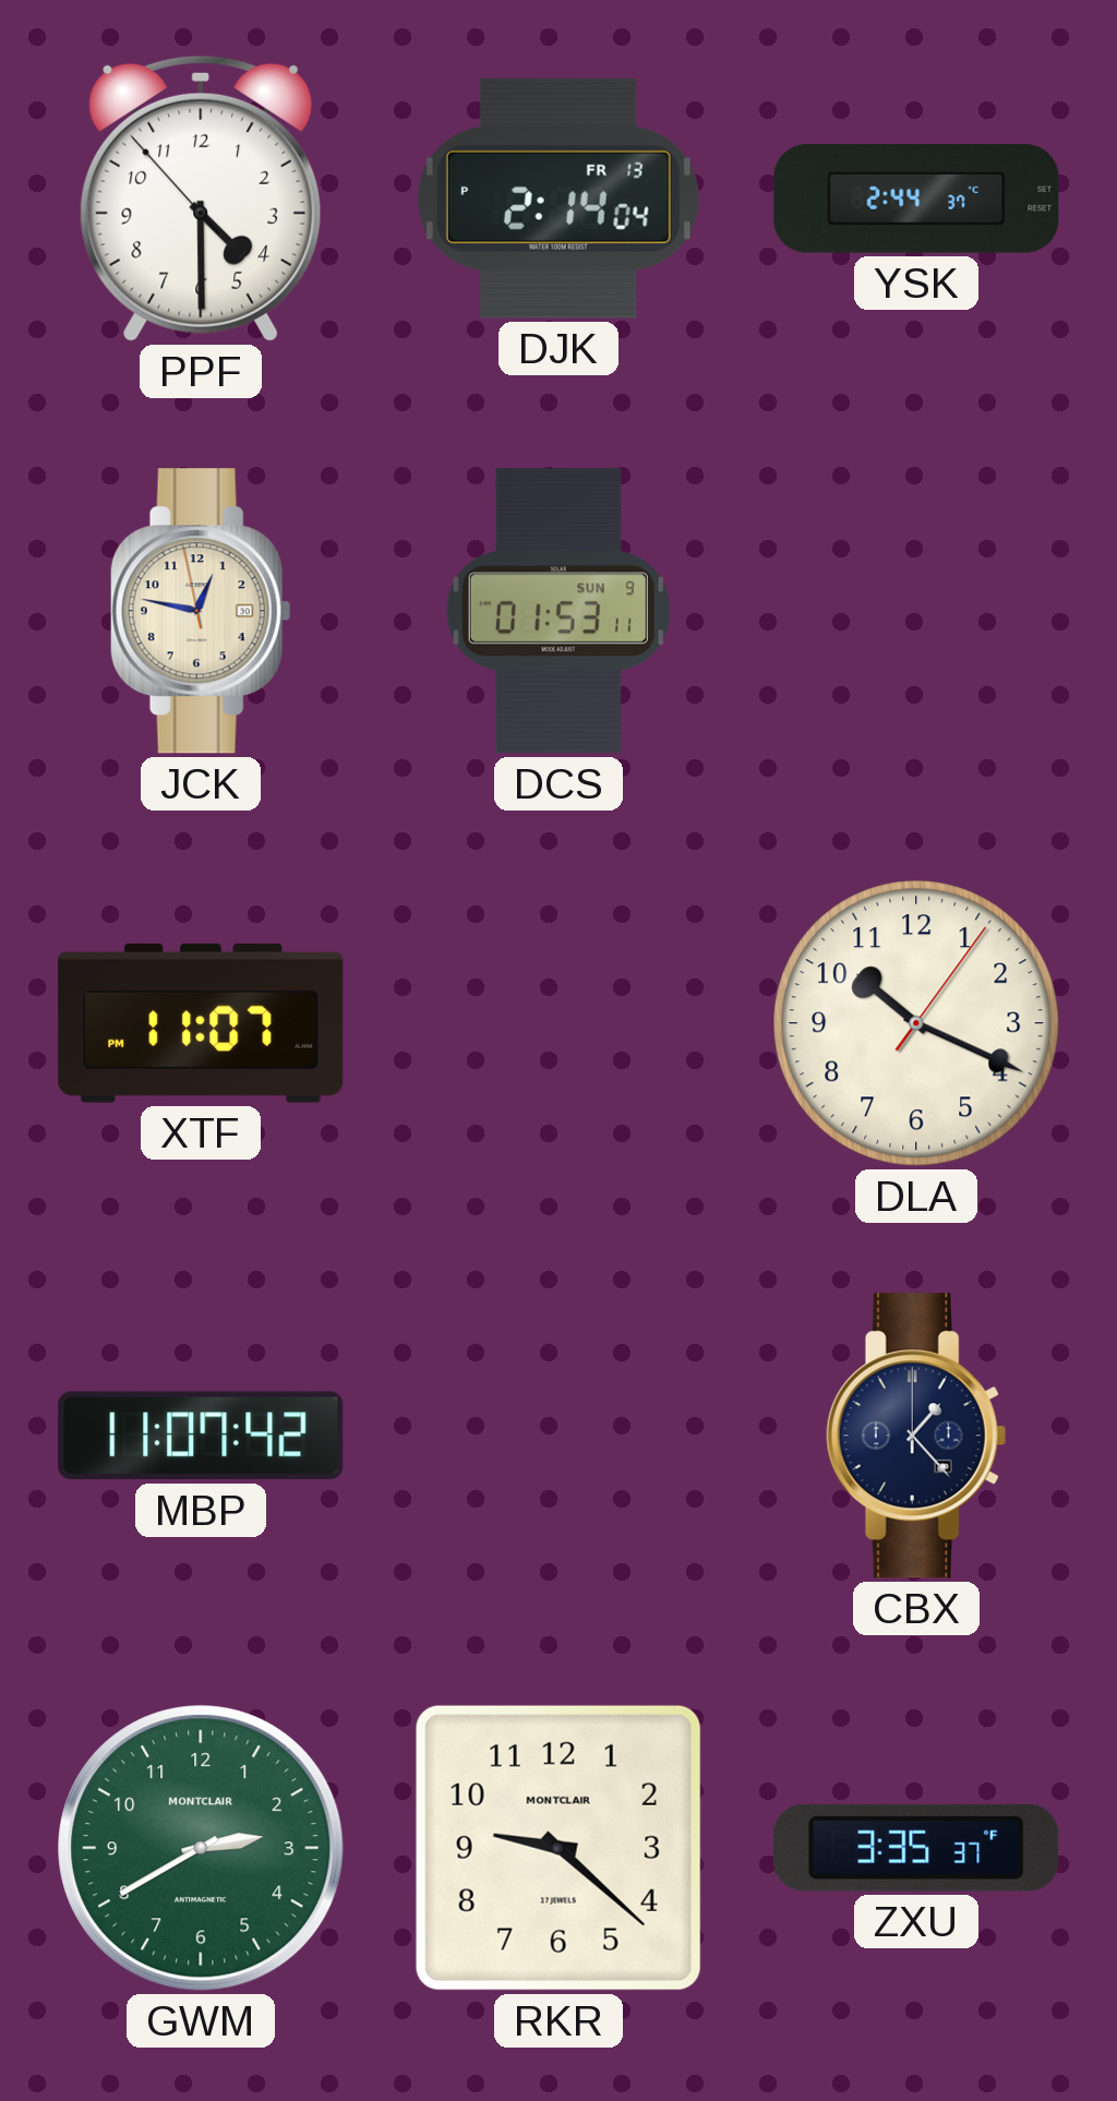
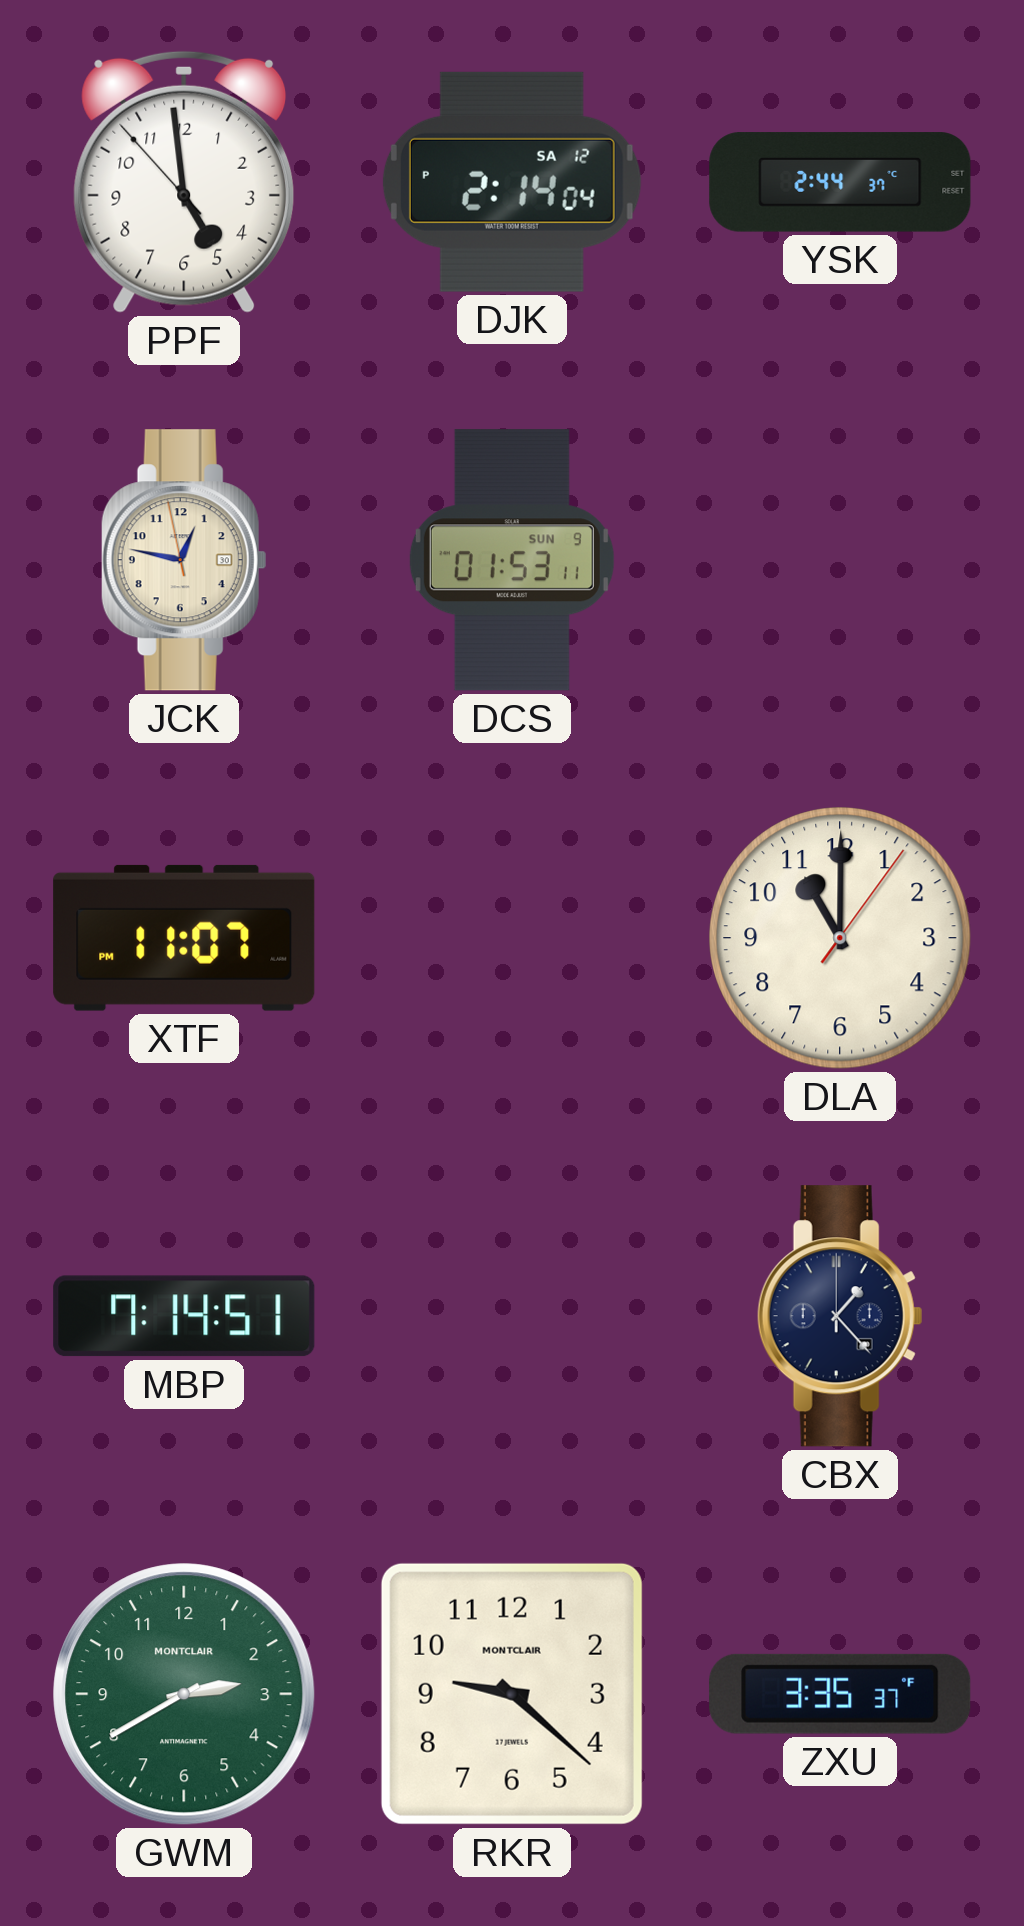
PPF: 4:29 -> 4:58 (184, 182)
DJK date: FR 13 -> SA 12 (512, 182)
DLA: 10:19 -> 11:00 (840, 938)
MBP: 11:07 -> 7:14 (184, 1316)
